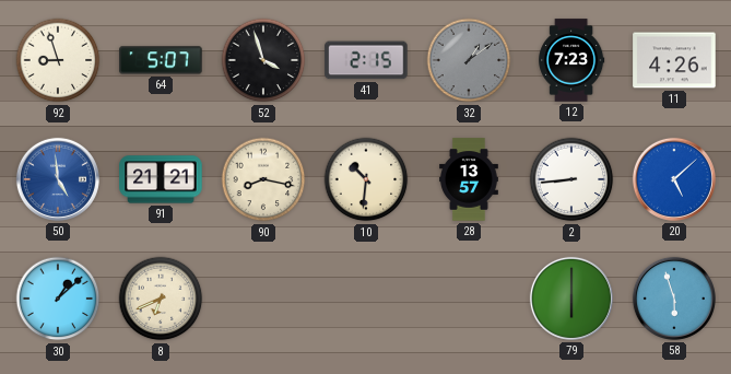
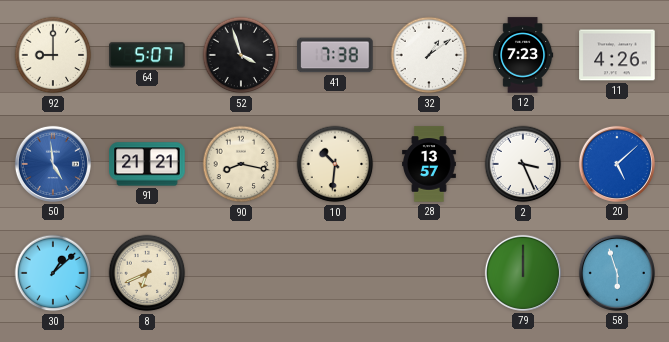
92: 8:57 -> 9:00 (53, 55)
41: 2:15 -> 7:38 (335, 55)
32 dial: grey -> white (429, 55)
2: 8:44 -> 3:26 (523, 164)
79: 6:00 -> 12:00 (523, 273)
